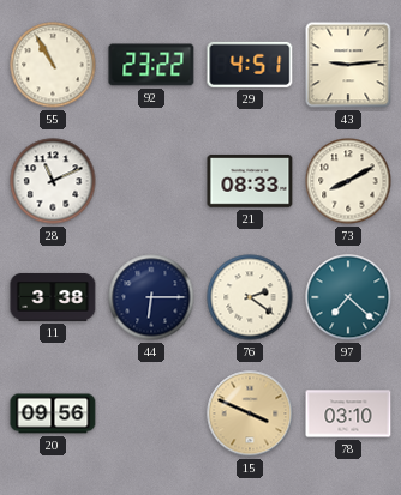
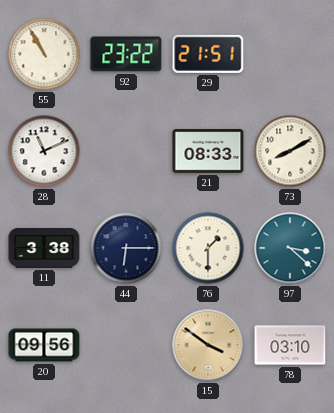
29: 4:51 -> 21:51 (208, 54)
43: 9:14 -> none (348, 65)
76: 2:21 -> 1:30 (208, 248)
97: 7:22 -> 3:22 (290, 248)
15: 3:49 -> 3:51 (208, 345)
